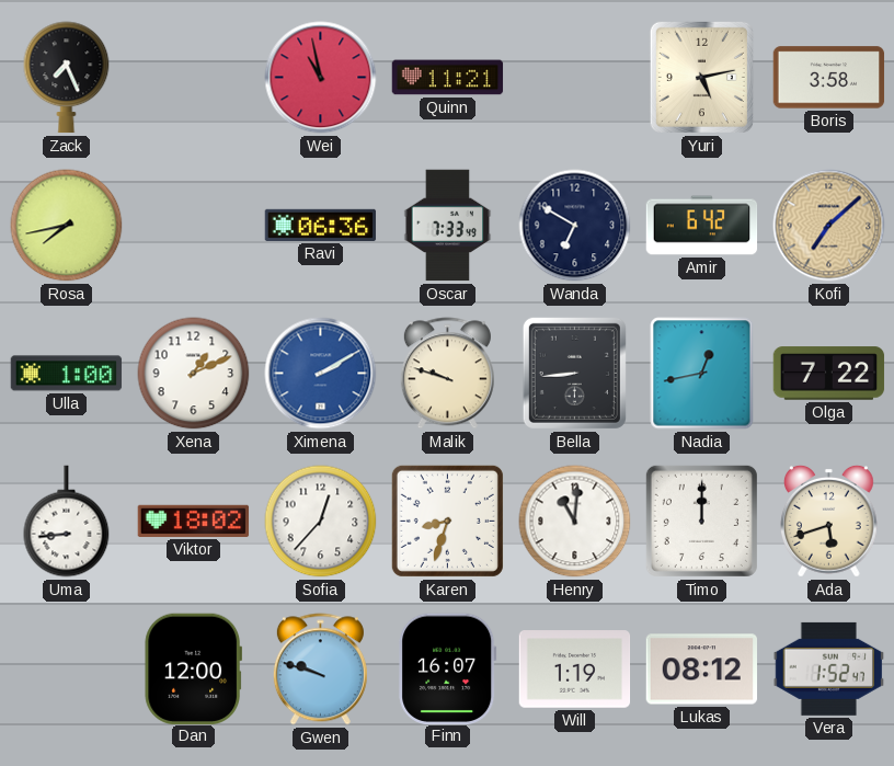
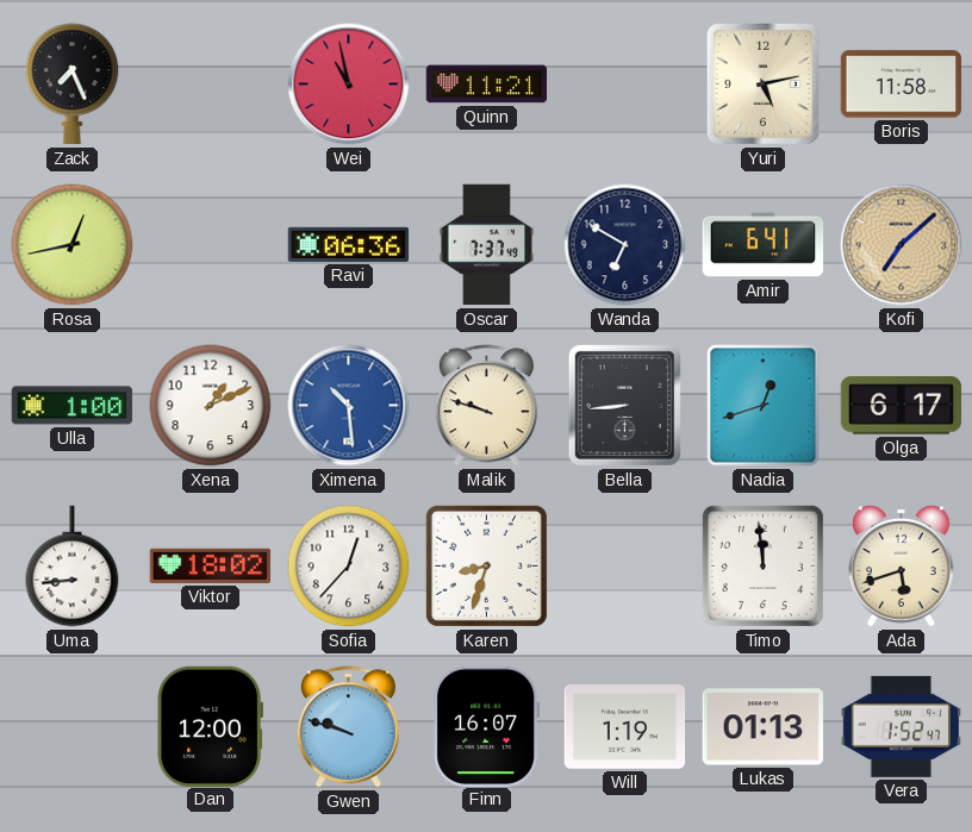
Boris: 3:58 -> 11:58 (902, 85)
Rosa: 7:43 -> 12:43 (73, 245)
Oscar: 7:33 -> 7:37 (487, 245)
Amir: 6:42 -> 6:41 (764, 245)
Ximena: 2:10 -> 10:29 (349, 406)
Nadia: 12:43 -> 12:42 (764, 406)
Olga: 7:22 -> 6:17 (902, 406)
Henry: 11:01 -> none (575, 522)
Timo: 12:00 -> 11:59 (762, 565)
Lukas: 08:12 -> 01:13 (764, 727)
